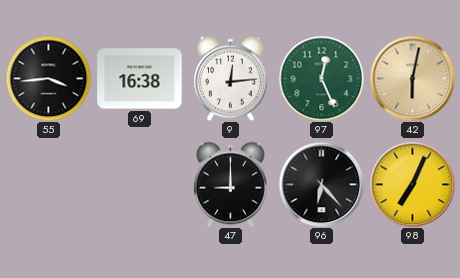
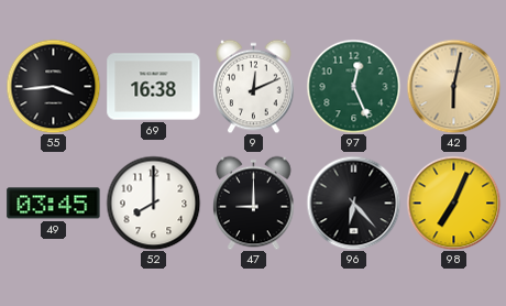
9: 12:14 -> 12:11 (254, 86)
49: none -> 03:45 (54, 204)
52: none -> 8:00 (153, 203)
